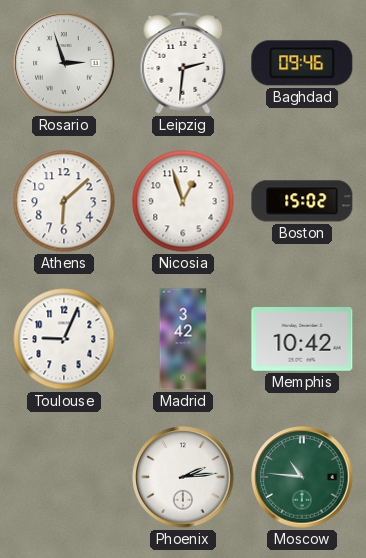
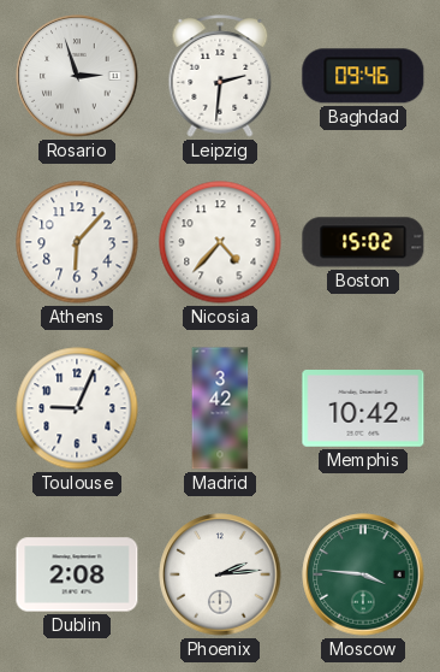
Athens: 6:08 -> 6:07 (77, 242)
Nicosia: 12:57 -> 4:37 (220, 242)
Dublin: none -> 2:08 (77, 574)
Moscow: 10:46 -> 3:46 (363, 574)
